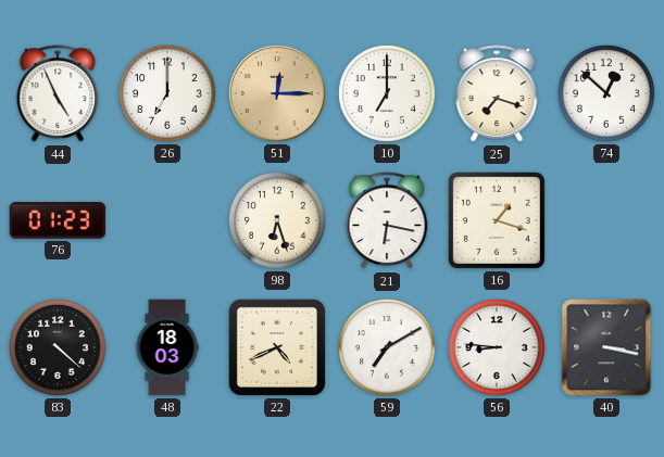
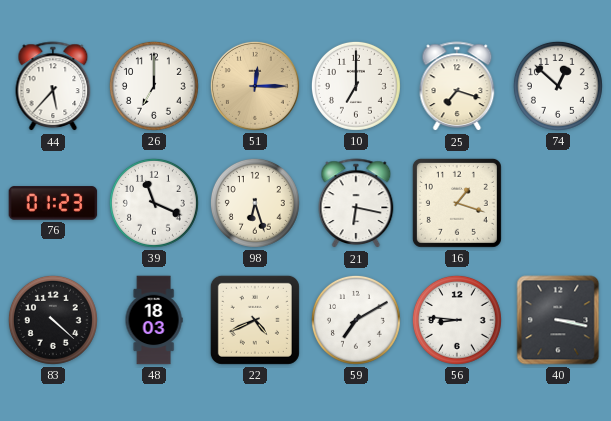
44: 4:56 -> 5:37 (53, 87)
39: none -> 11:19 (154, 203)
